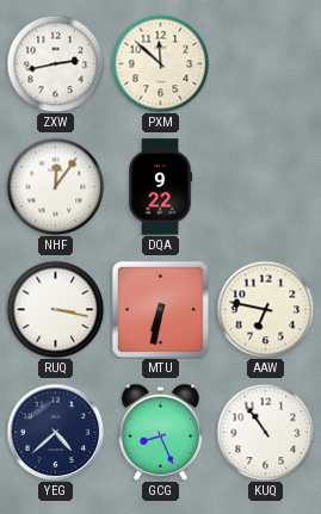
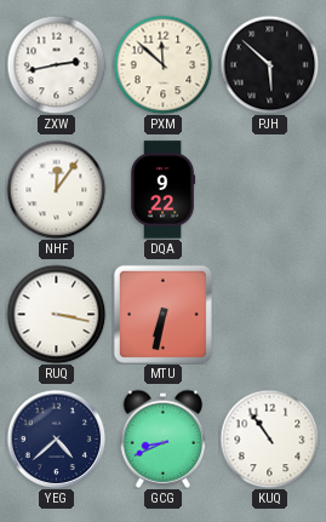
PJH: none -> 5:52 (269, 64)
AAW: 6:47 -> none (265, 309)
GCG: 8:26 -> 8:41 (164, 438)
